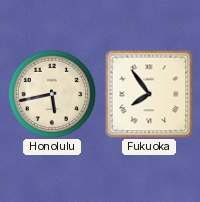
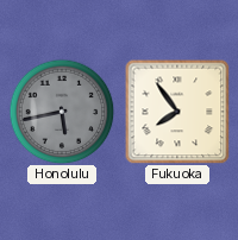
Honolulu dial: cream -> grey (62, 112)
